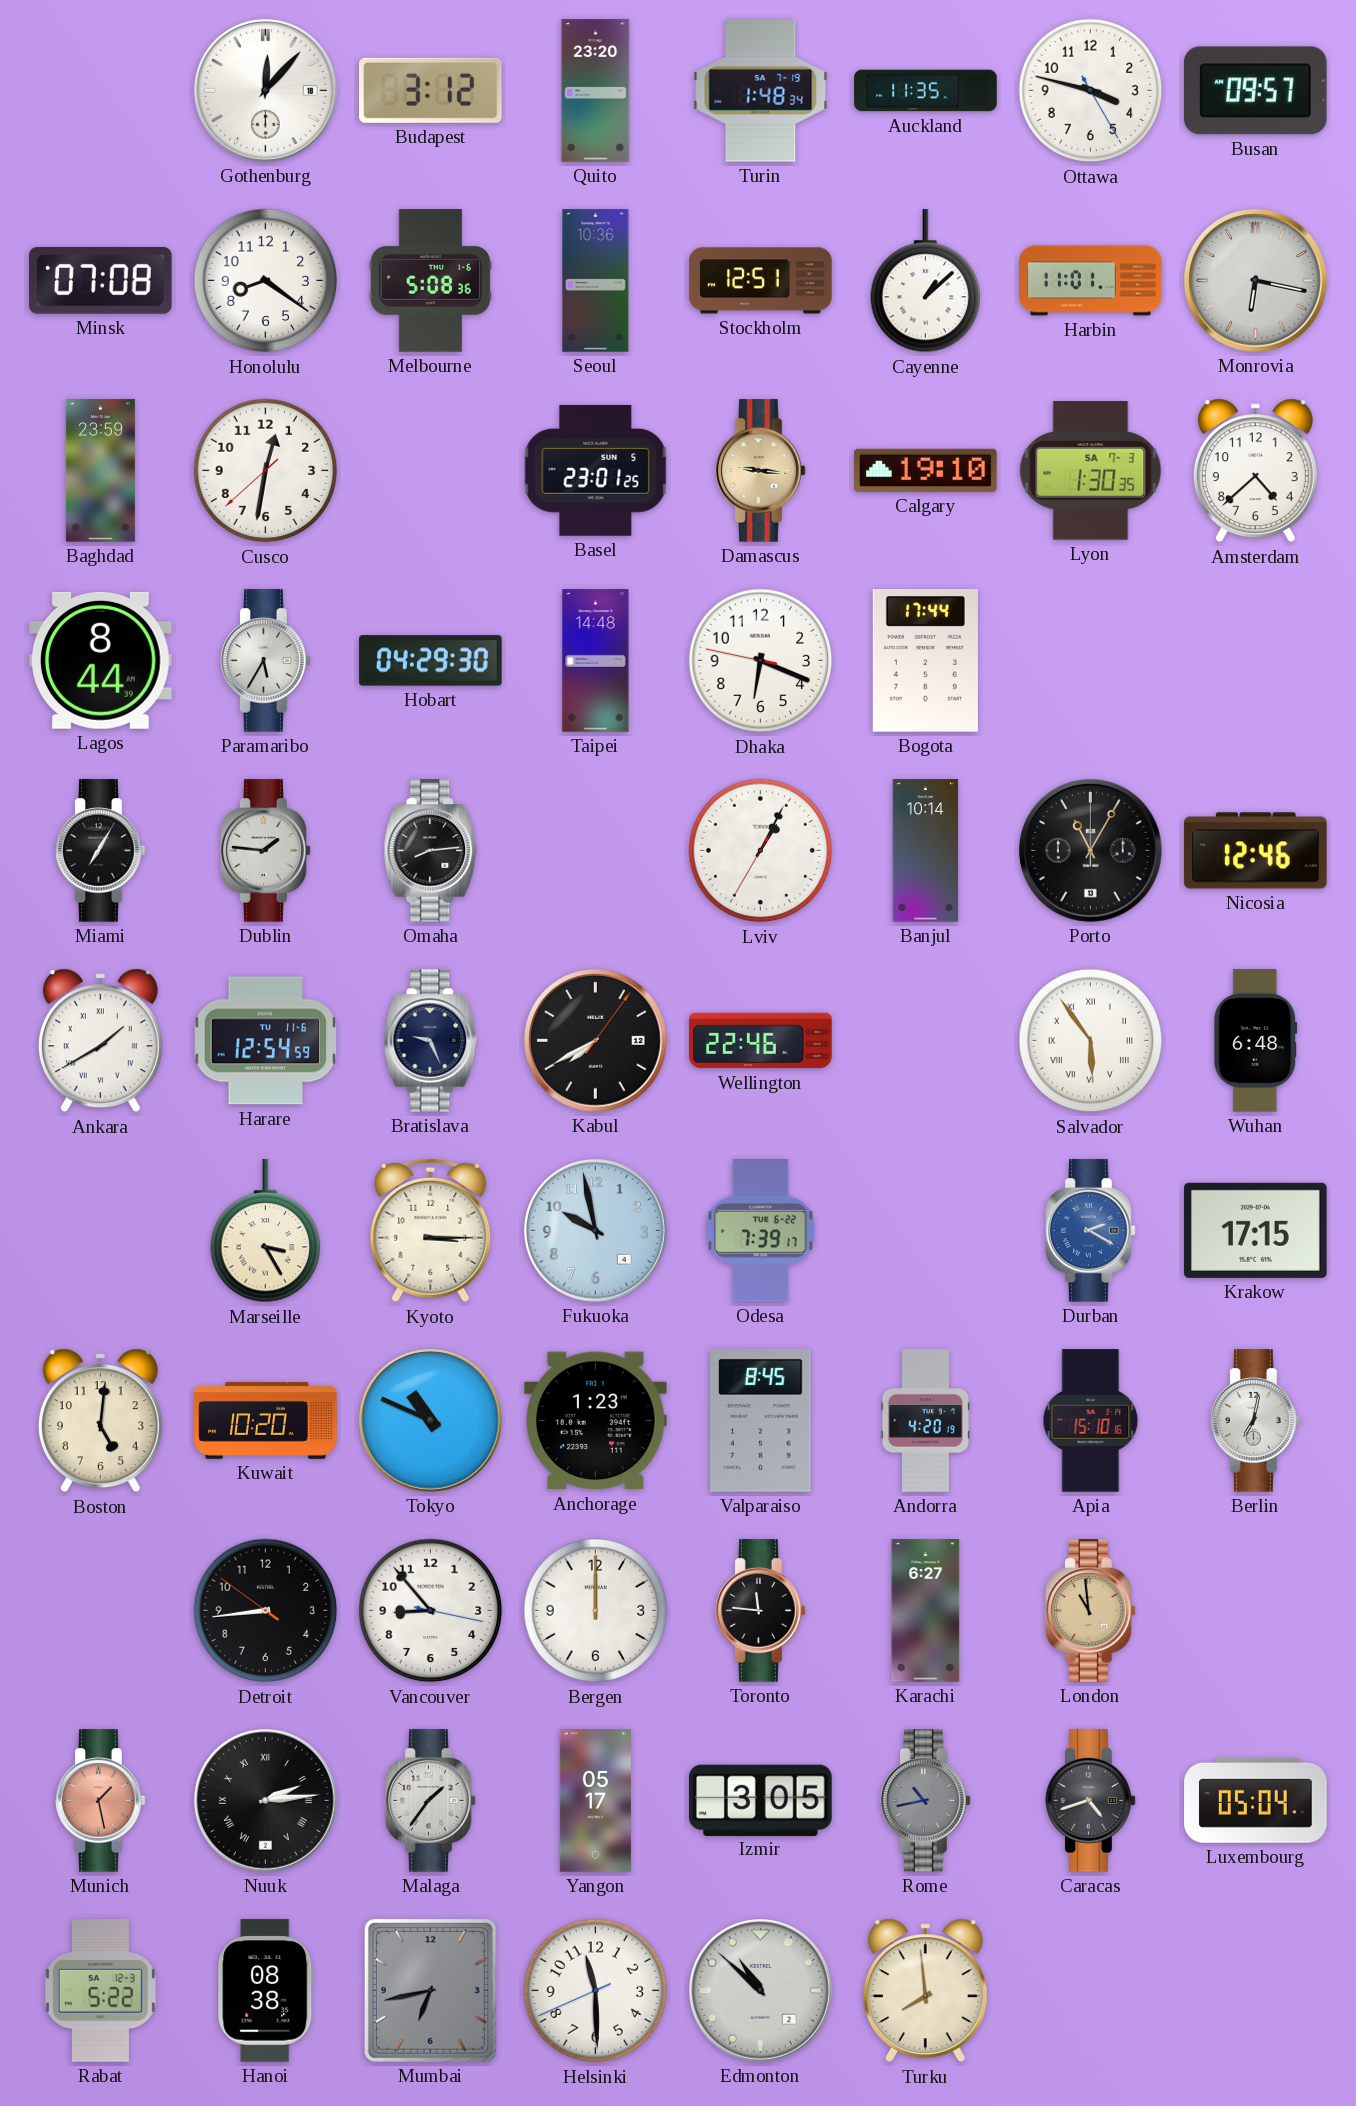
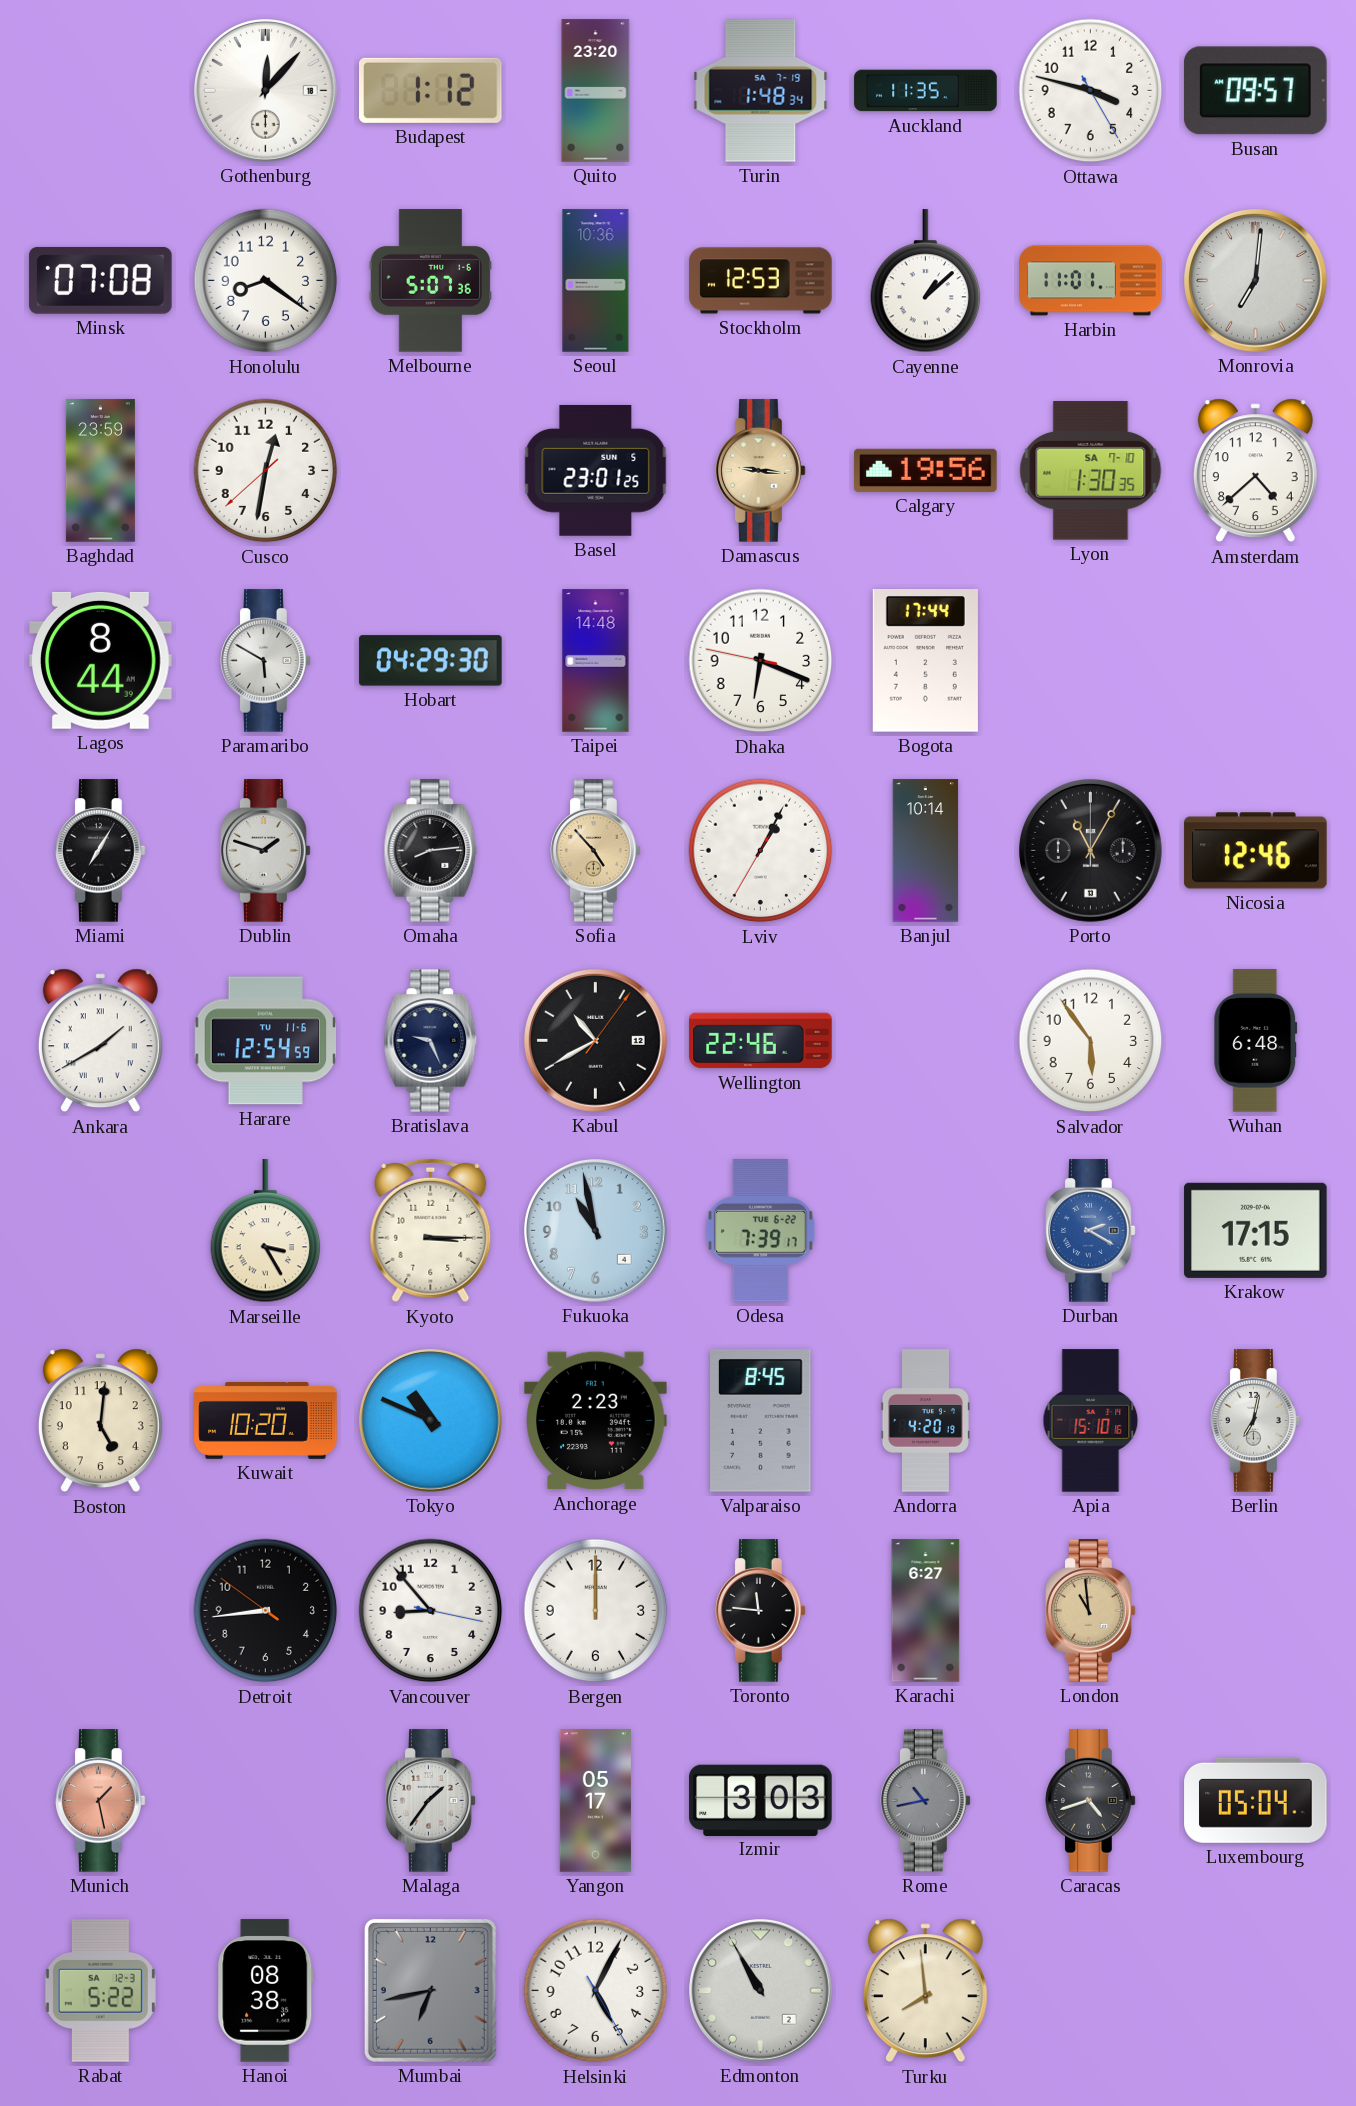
Budapest: 3:12 -> 1:12 (431, 90)
Melbourne: 5:08 -> 5:07 (430, 281)
Stockholm: 12:51 -> 12:53 (761, 281)
Monrovia: 6:17 -> 7:01 (1256, 281)
Calgary: 19:10 -> 19:56 (926, 470)
Lyon date: SA 7-3 -> SA 7-10 (1091, 471)
Paramaribo: 5:35 -> 5:50 (266, 661)
Dublin: 1:46 -> 1:48 (266, 851)
Sofia: none -> 4:53 (596, 851)
Kabul: 7:40 -> 10:40 (596, 1041)
Salvador numerals: Roman -> Arabic (1091, 1041)
Fukuoka: 9:58 -> 10:58 (596, 1231)
Anchorage: 1:23 -> 2:23 (596, 1421)
Nuuk: 2:14 -> none (266, 1801)
Izmir: 3:05 -> 3:03 (761, 1800)
Helsinki: 11:29 -> 5:04 (596, 1991)
Edmonton: 10:52 -> 10:55 (761, 1991)
